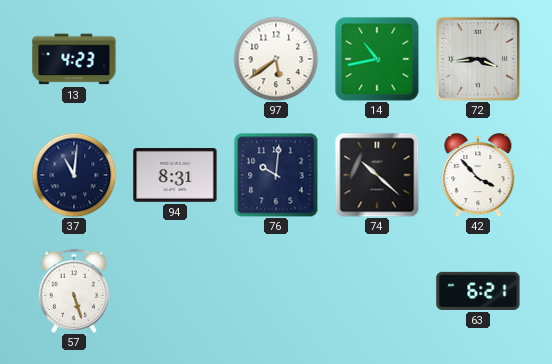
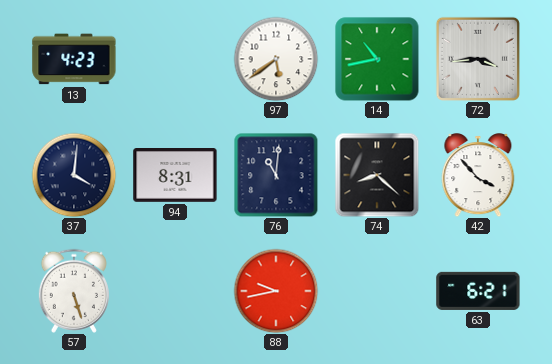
37: 11:01 -> 4:01 (74, 175)
76: 10:01 -> 11:01 (276, 175)
74: 10:22 -> 8:22 (377, 175)
88: none -> 9:43 (276, 291)
